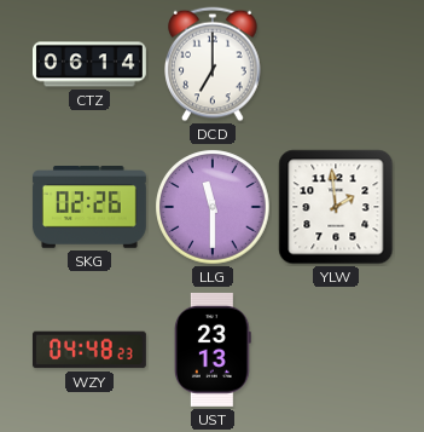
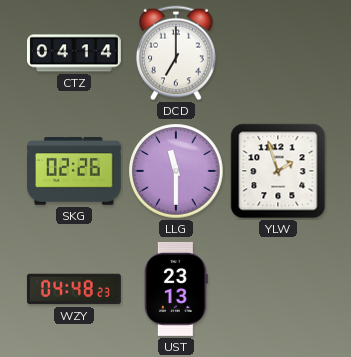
CTZ: 06:14 -> 04:14 (75, 53)
YLW: 1:59 -> 1:57 (278, 171)
